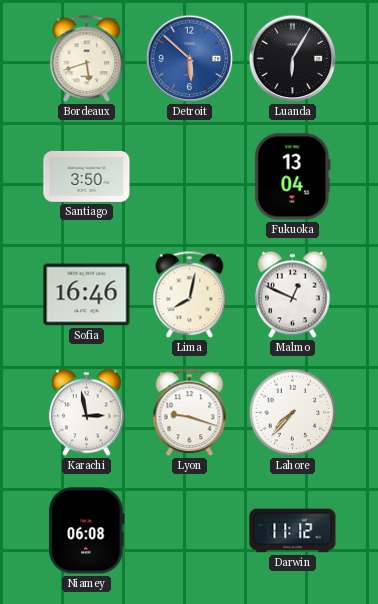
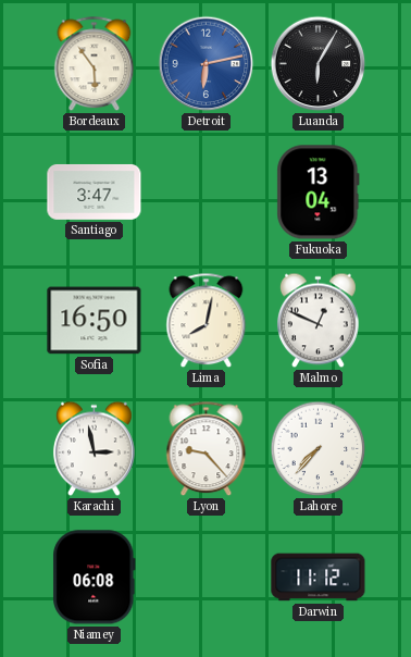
Bordeaux: 5:42 -> 5:54 (95, 64)
Detroit: 5:52 -> 6:13 (207, 64)
Santiago: 3:50 -> 3:47 (95, 191)
Sofia: 16:46 -> 16:50 (95, 321)
Lyon: 9:18 -> 9:23 (207, 449)
